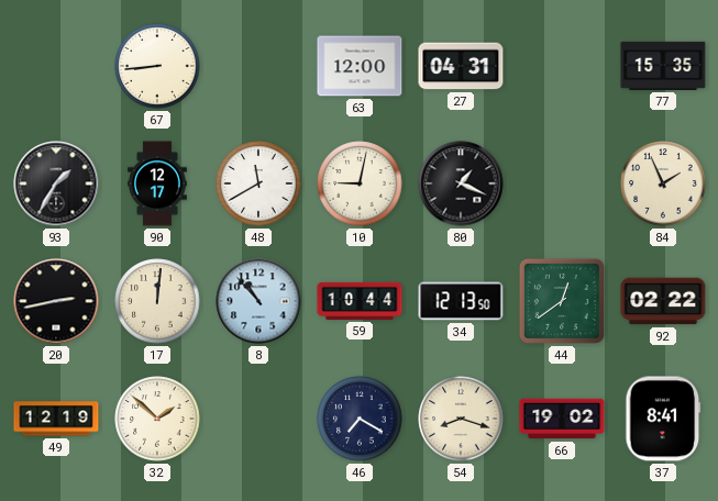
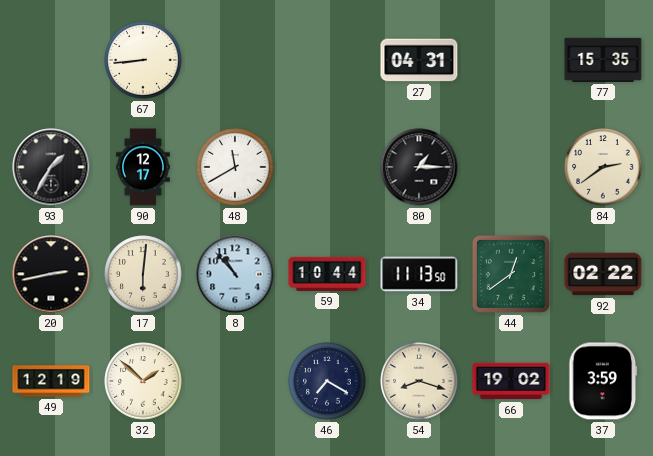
63: 12:00 -> none (360, 66)
10: 9:02 -> none (360, 183)
80: 1:19 -> 1:15 (419, 167)
84: 1:56 -> 2:39 (603, 167)
17: 12:01 -> 6:01 (143, 274)
34: 12:13 -> 11:13 (419, 274)
37: 8:41 -> 3:59 (603, 381)
